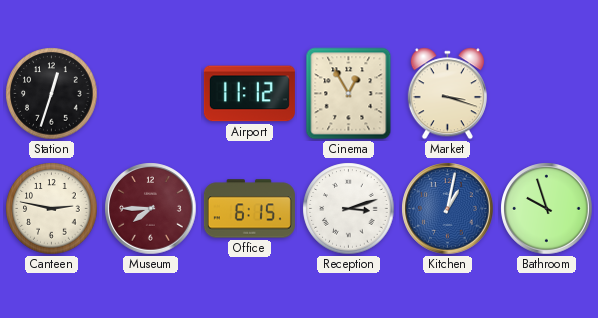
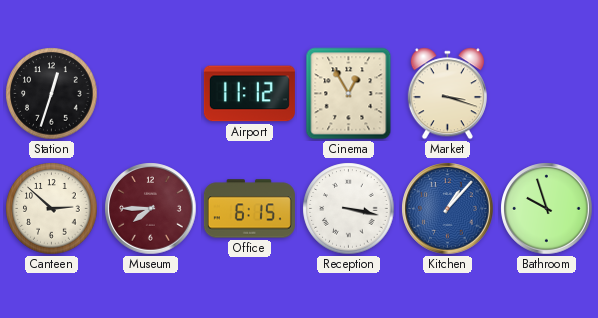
Canteen: 2:47 -> 2:52 (52, 209)
Reception: 3:12 -> 3:17 (349, 209)
Kitchen: 1:02 -> 1:07 (448, 209)
